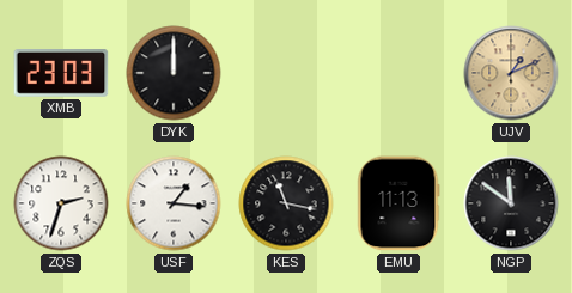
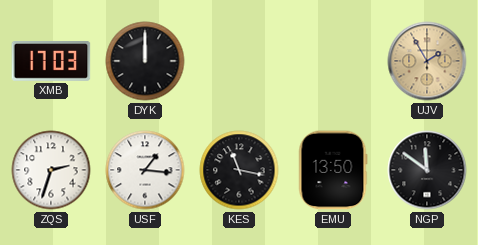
XMB: 23:03 -> 17:03 (51, 62)
UJV: 1:11 -> 1:55 (427, 61)
EMU: 11:13 -> 13:50 (333, 170)
